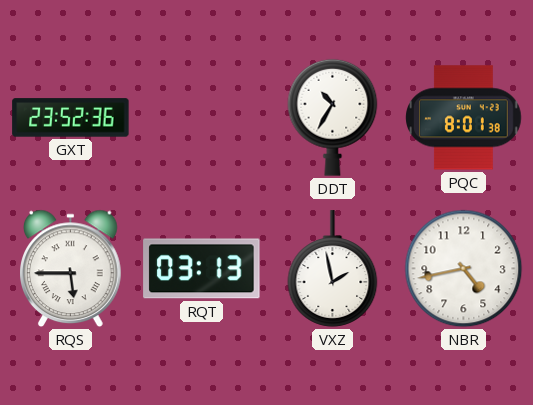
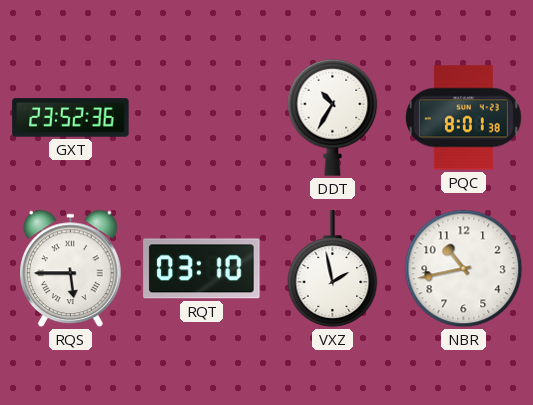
RQT: 03:13 -> 03:10 (202, 269)
NBR: 4:43 -> 10:43 (464, 269)
